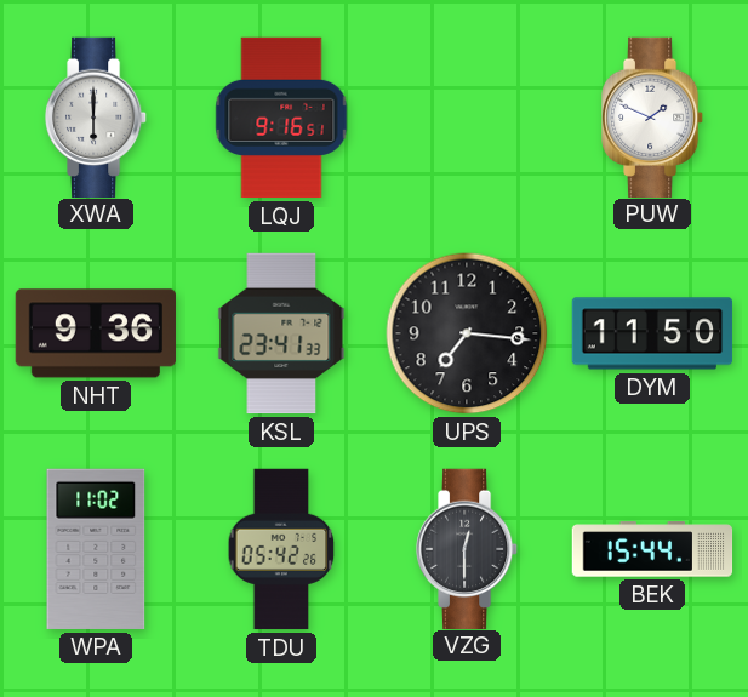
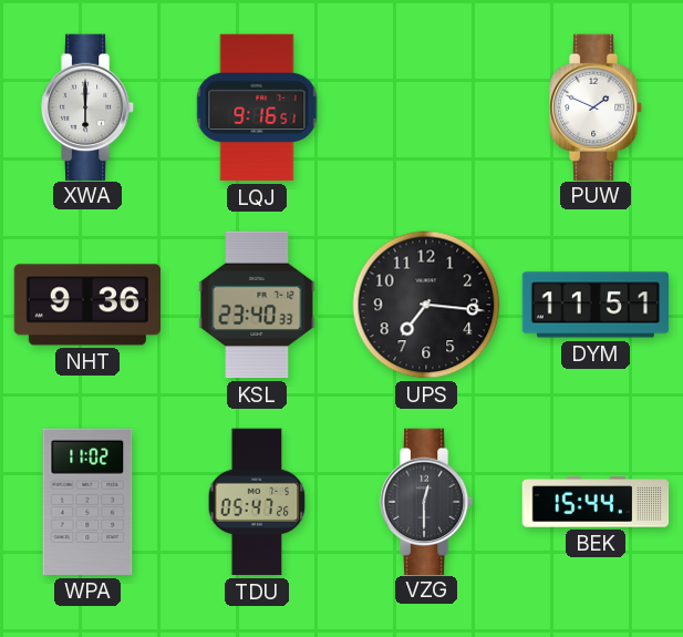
KSL: 23:41 -> 23:40 (257, 305)
DYM: 11:50 -> 11:51 (596, 305)
TDU: 05:42 -> 05:47 (257, 502)
